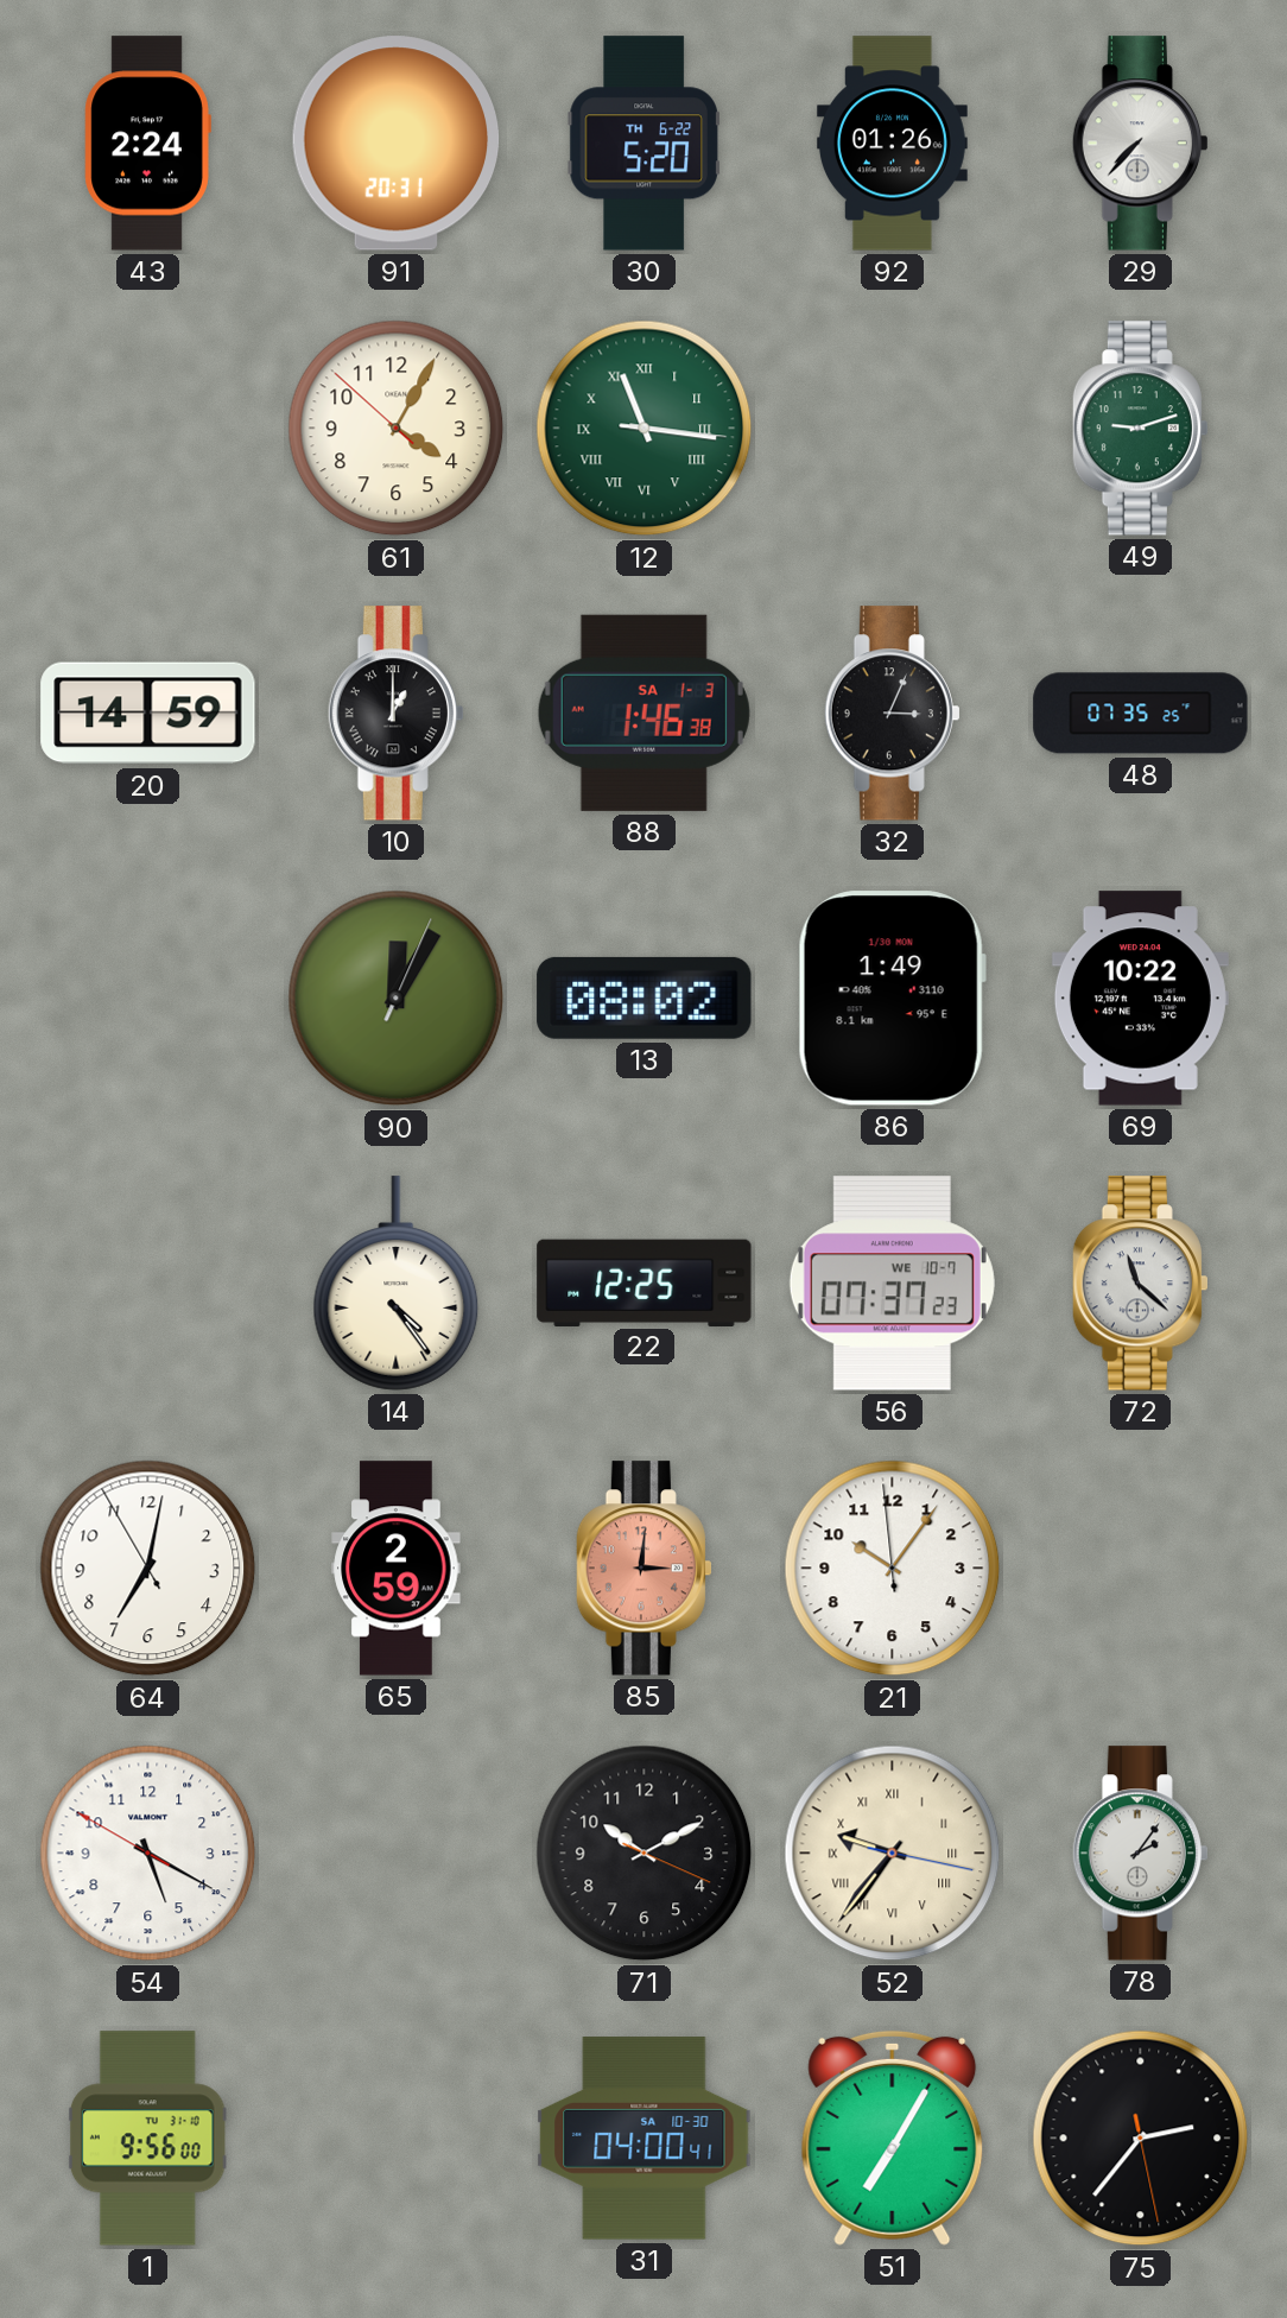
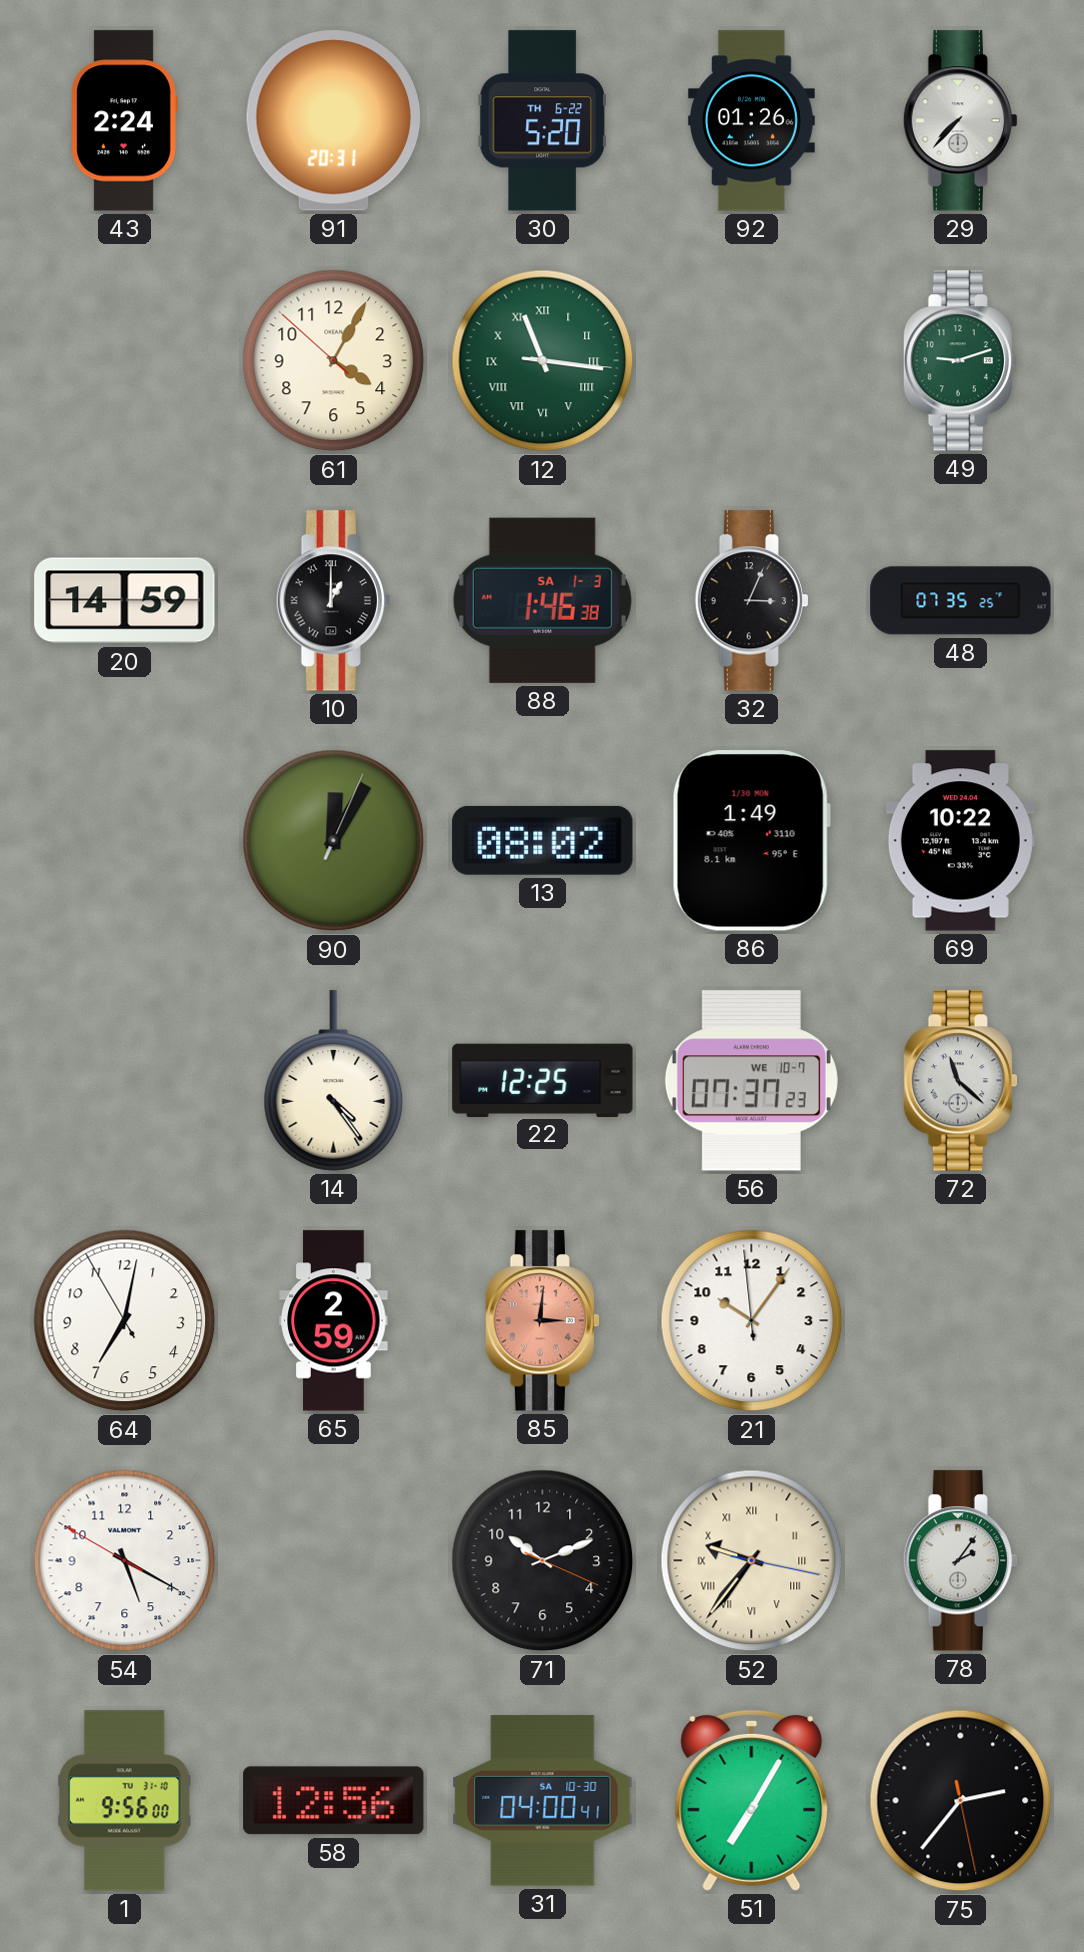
71: 10:10 -> 10:11 (543, 1561)
58: none -> 12:56 (334, 1801)
